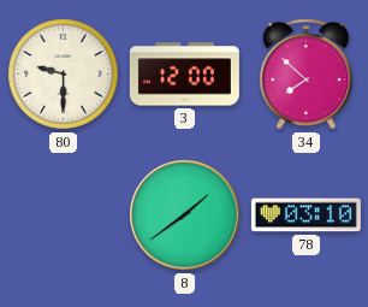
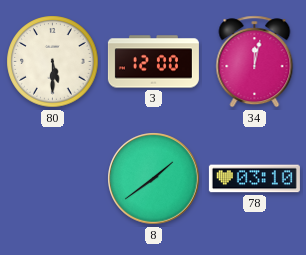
80: 9:30 -> 5:30 (53, 62)
34: 7:52 -> 12:02 (255, 62)
